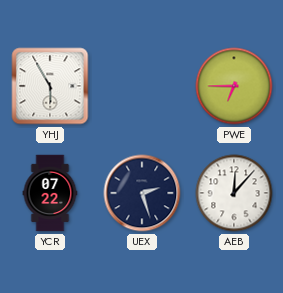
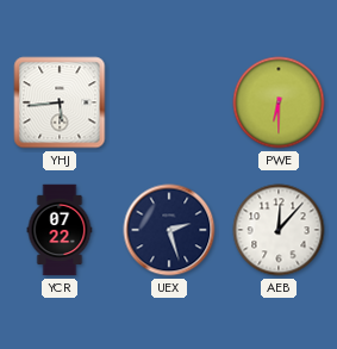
YHJ: 5:55 -> 5:44 (60, 102)
PWE: 6:45 -> 6:30 (279, 102)
